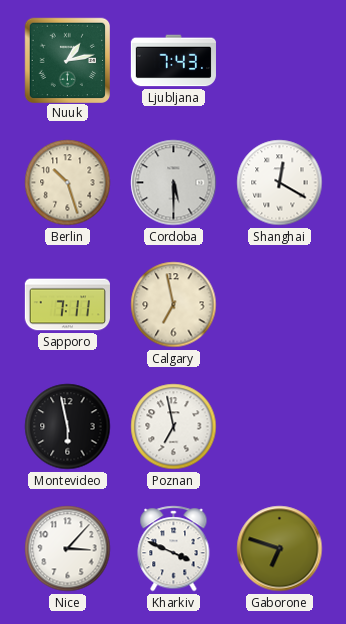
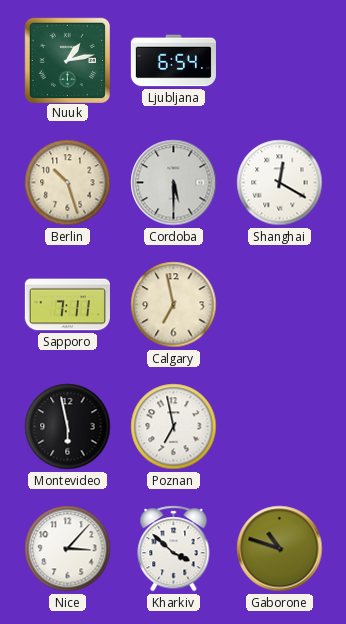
Ljubljana: 7:43 -> 6:54 (173, 61)
Kharkiv: 3:49 -> 3:52 (174, 549)
Gaborone: 6:48 -> 10:48 (280, 549)
